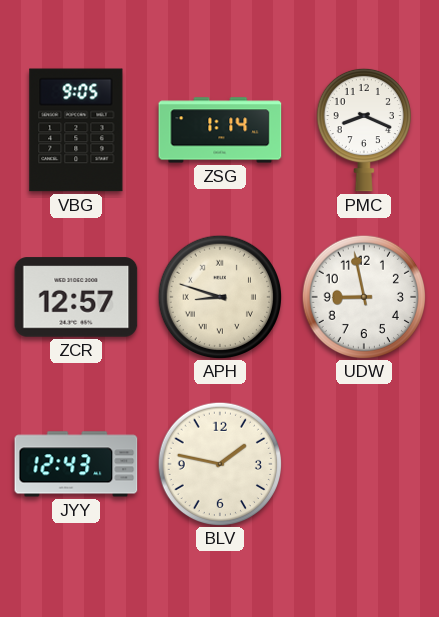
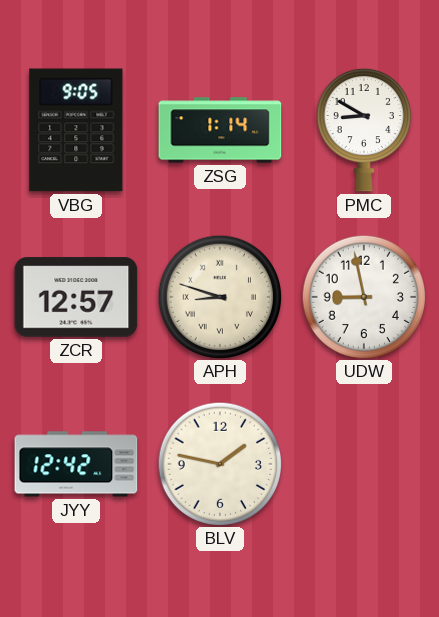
PMC: 8:19 -> 8:50 (364, 130)
JYY: 12:43 -> 12:42 (76, 464)
